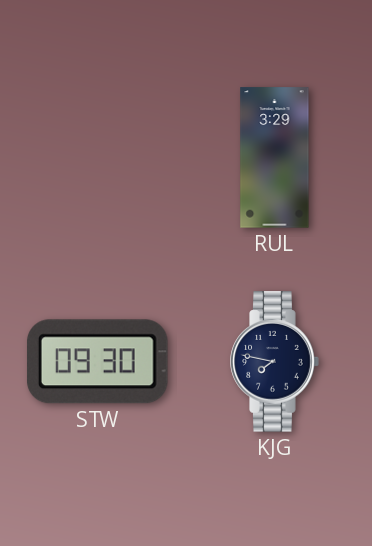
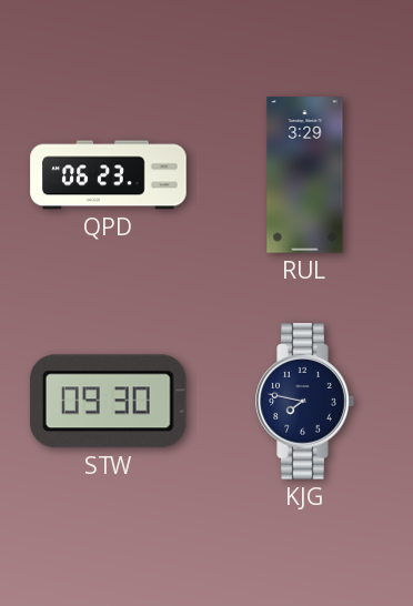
QPD: none -> 06:23 (109, 175)
